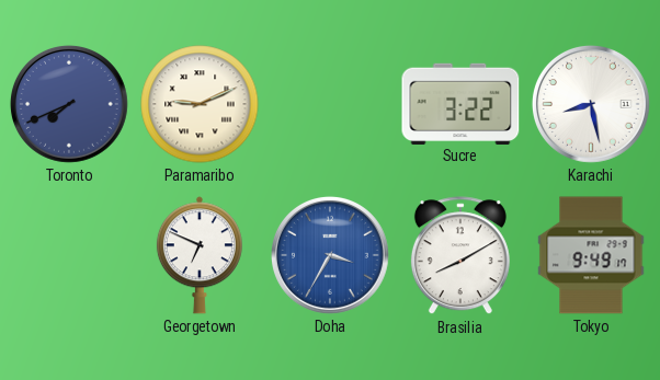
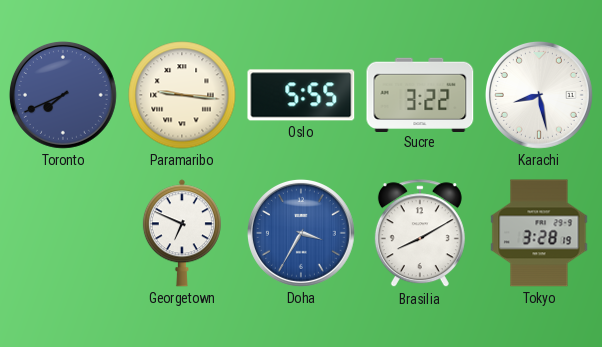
Paramaribo: 9:11 -> 9:16 (182, 95)
Oslo: none -> 5:55 (301, 95)
Tokyo: 9:49 -> 3:28 (539, 233)
